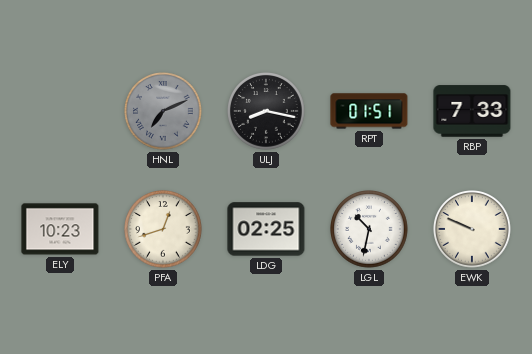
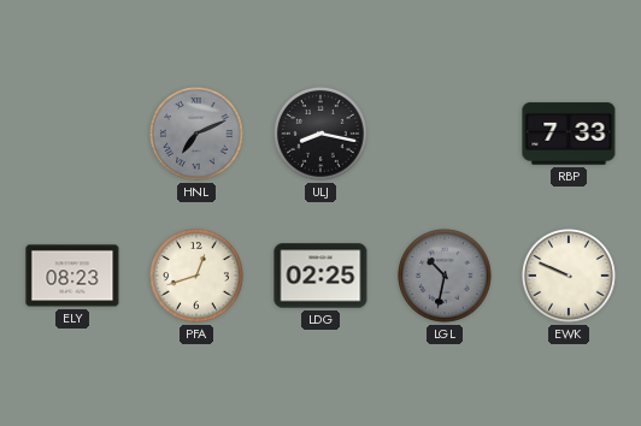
RPT: 01:51 -> none (369, 111)
ELY: 10:23 -> 08:23 (72, 276)
LGL dial: white -> grey (445, 276)
